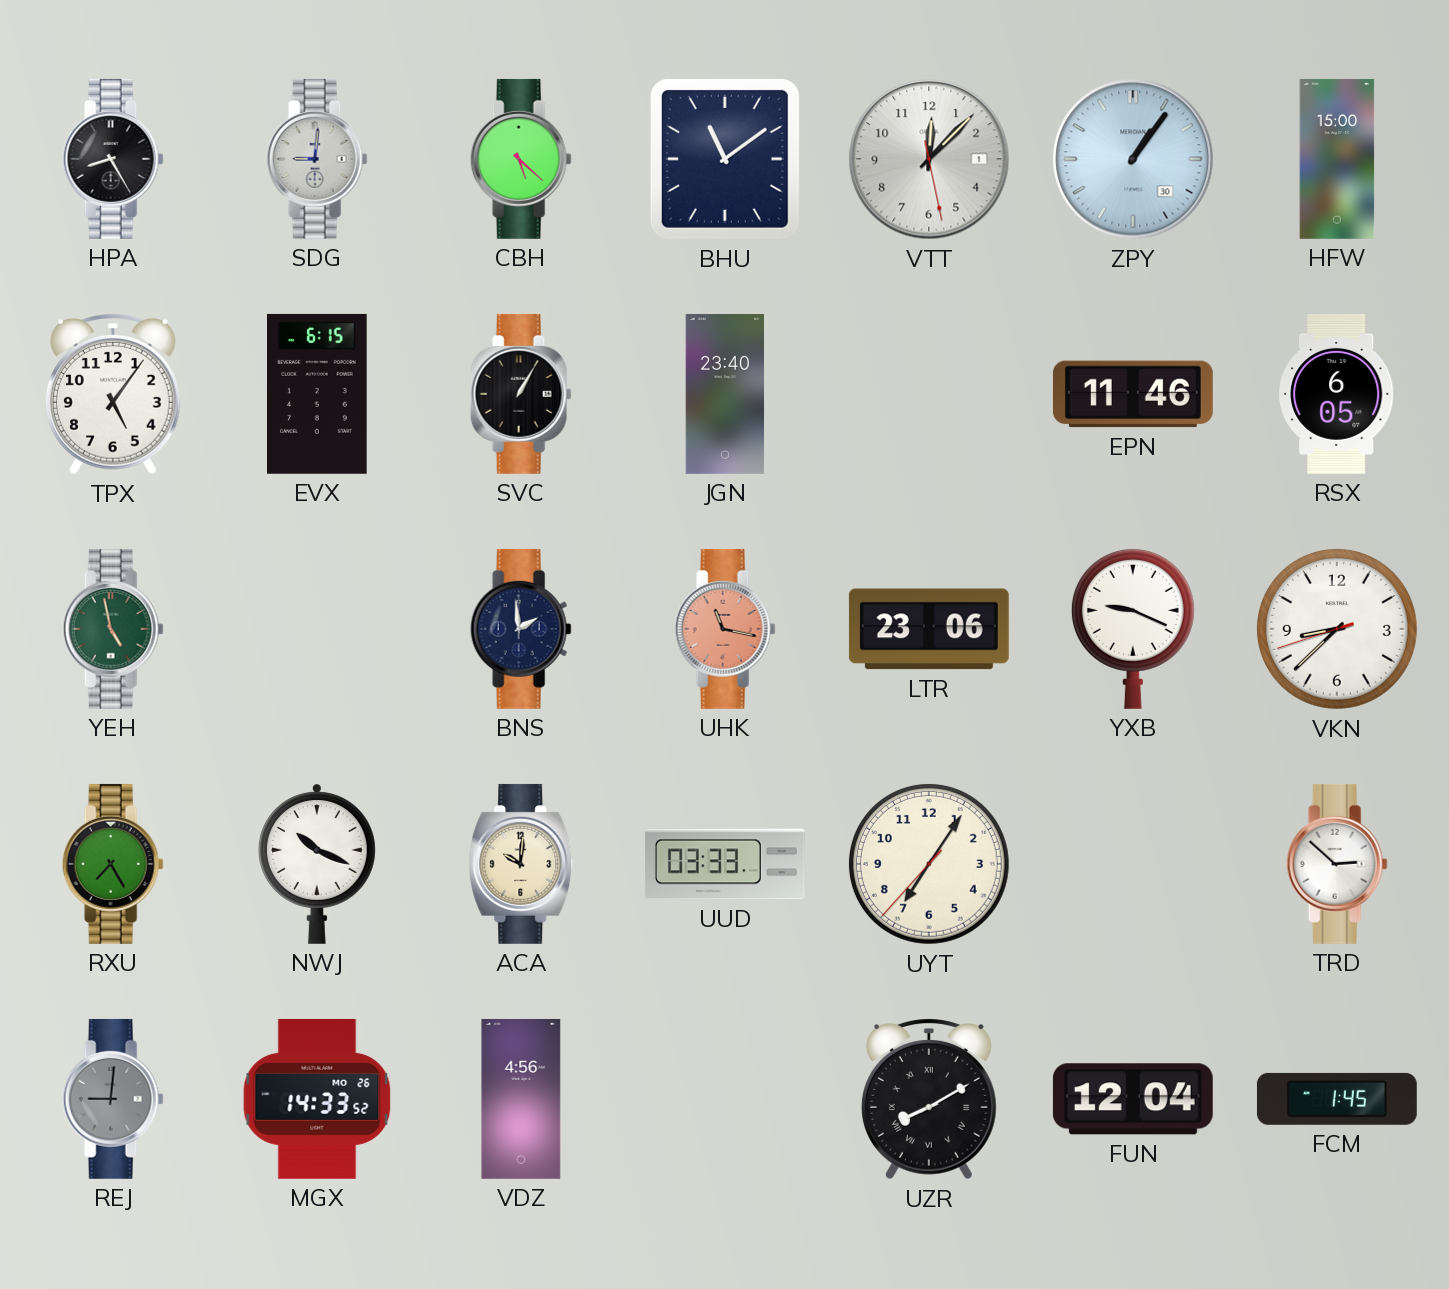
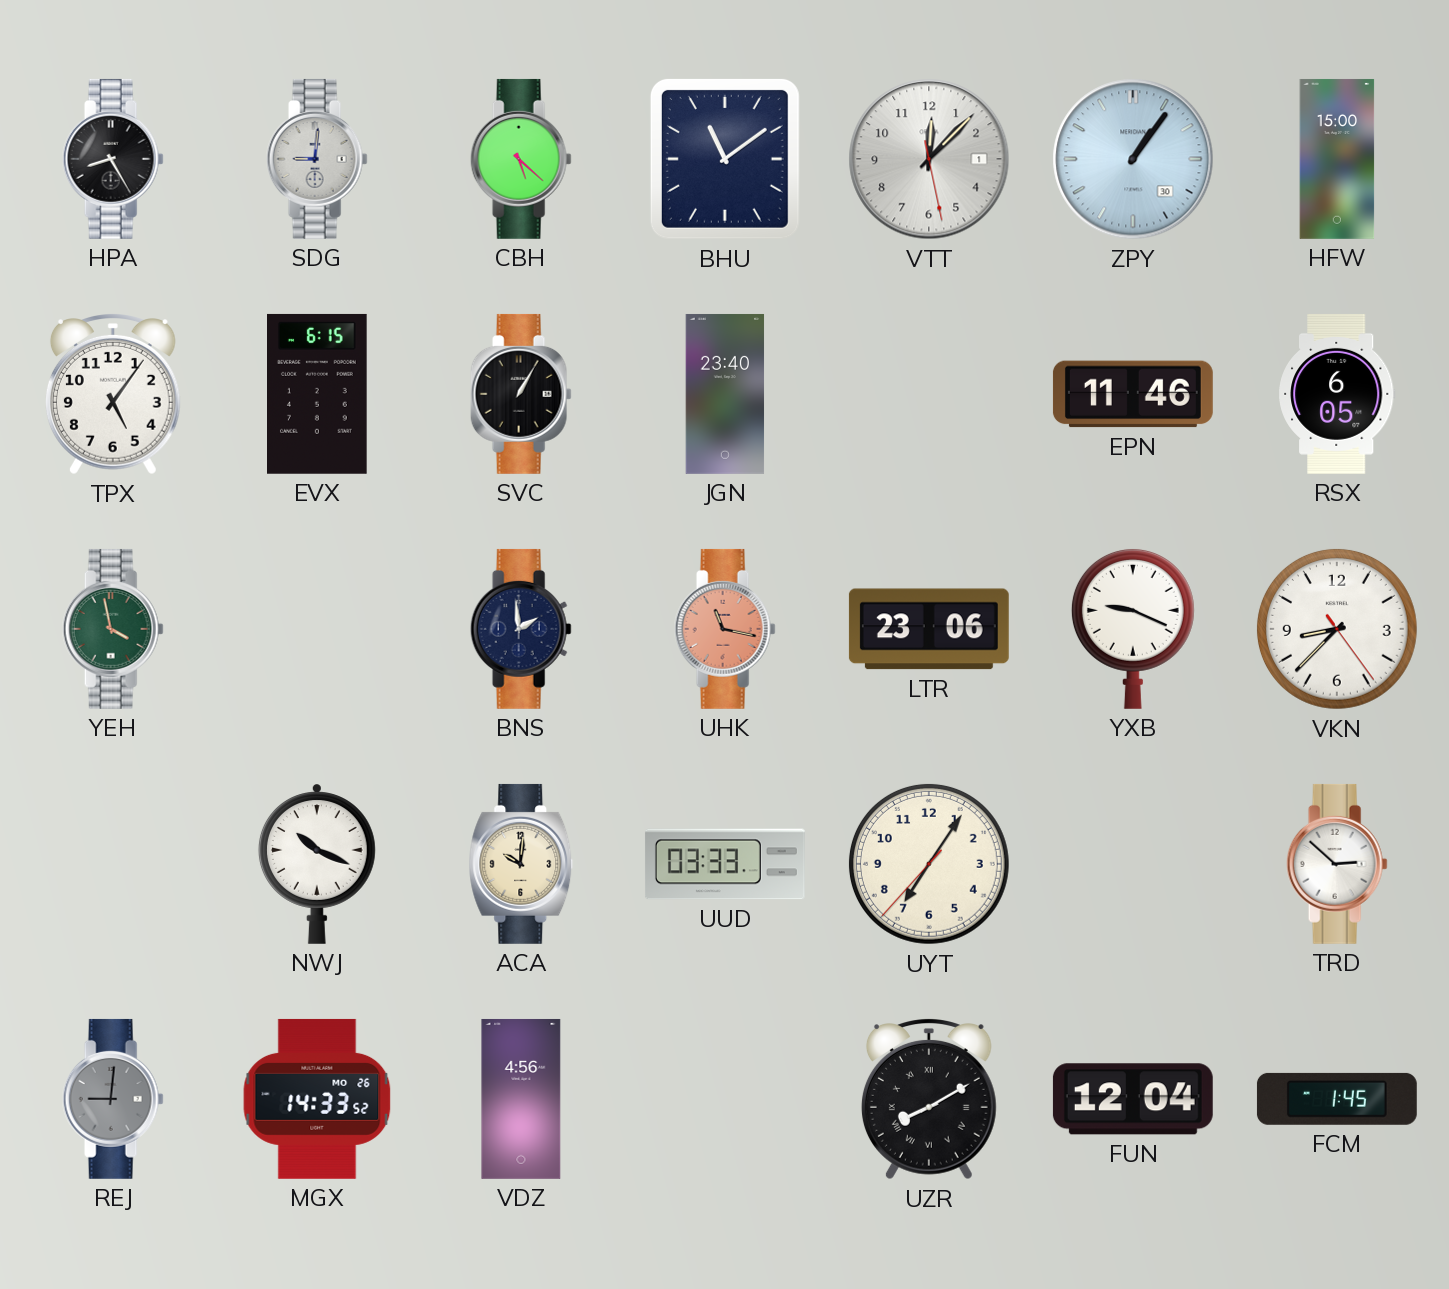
YEH: 4:58 -> 3:58 (113, 629)
VKN: 8:37:42 -> 8:37:24 (1337, 629)
RXU: 7:25 -> none (113, 864)
